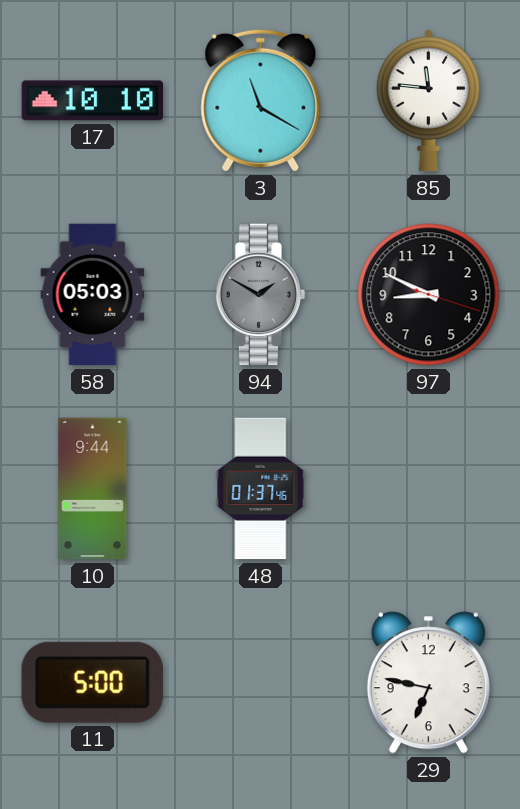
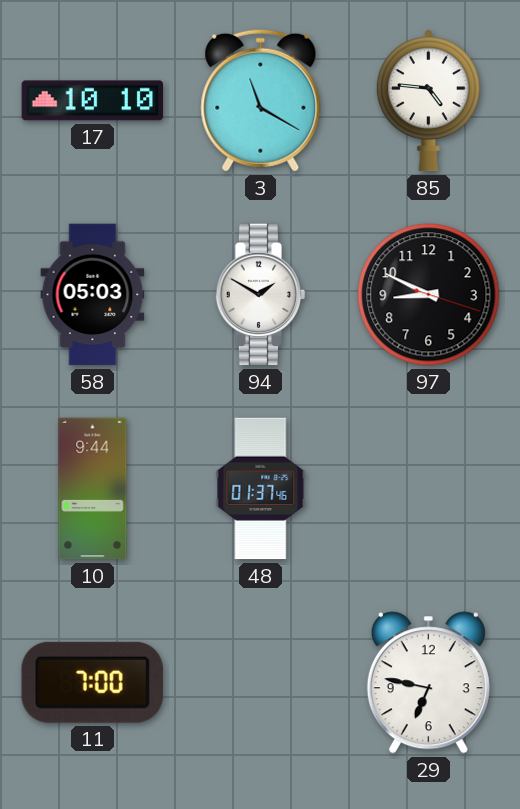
85: 11:46 -> 4:46 (428, 101)
94 dial: grey -> white (261, 295)
11: 5:00 -> 7:00 (92, 682)
